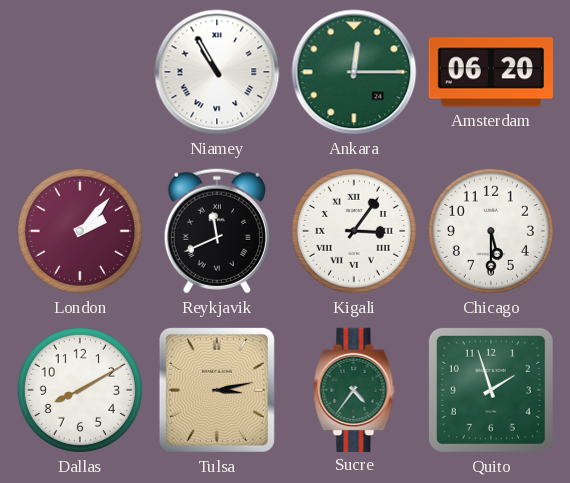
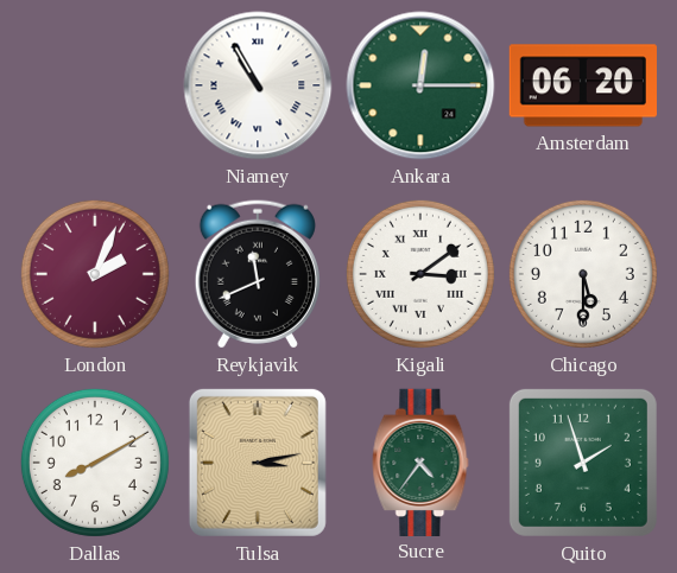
London: 2:07 -> 2:04 (95, 274)
Kigali: 3:06 -> 3:09 (420, 274)
